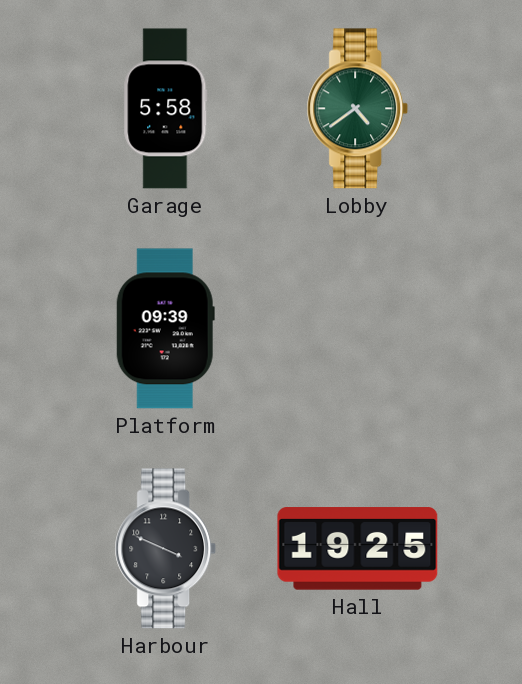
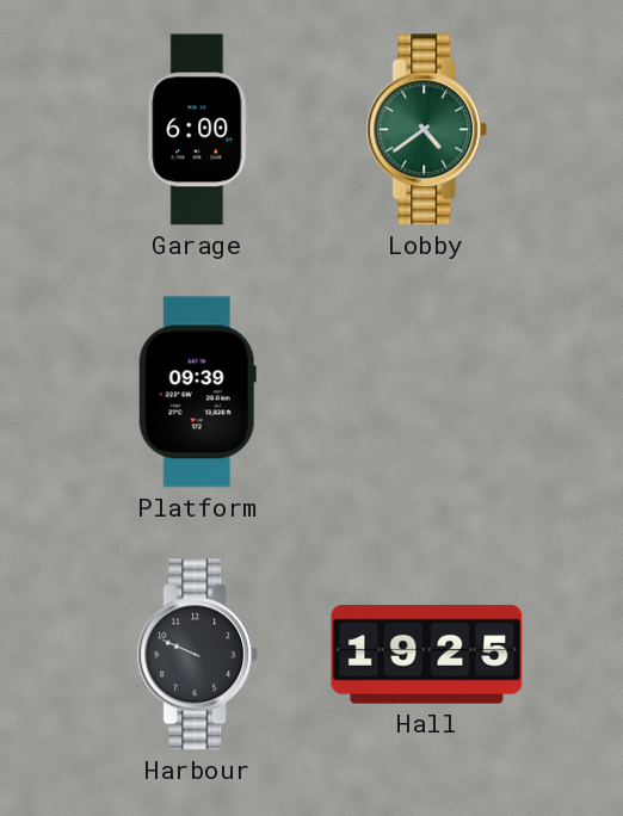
Garage: 5:58 -> 6:00 (198, 130)
Harbour: 3:49 -> 9:49 (198, 655)
